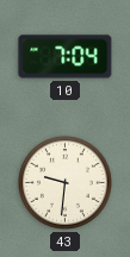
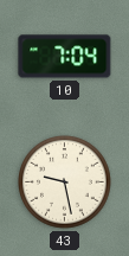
43: 9:31 -> 9:28 (65, 183)
